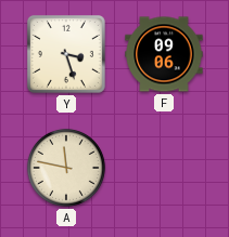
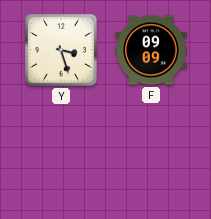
F: 09:06 -> 09:09 (151, 50)
A: 11:47 -> none (66, 168)
